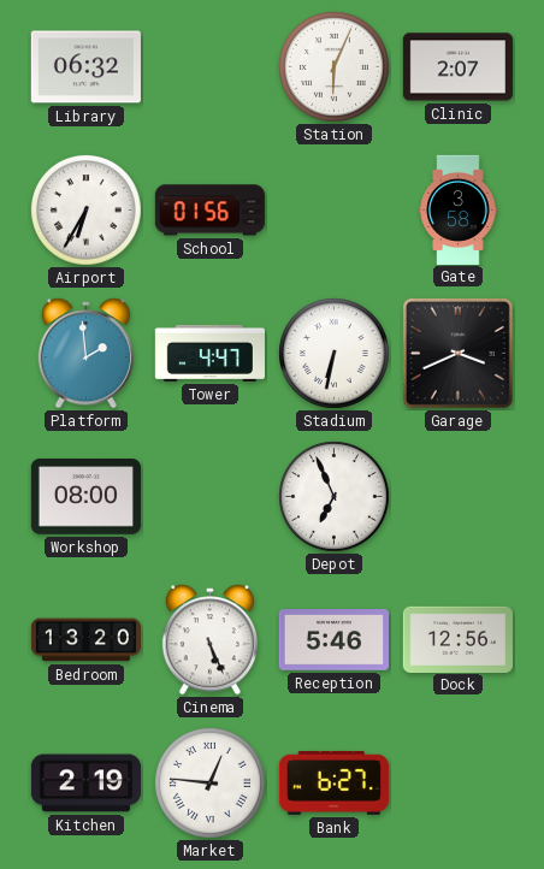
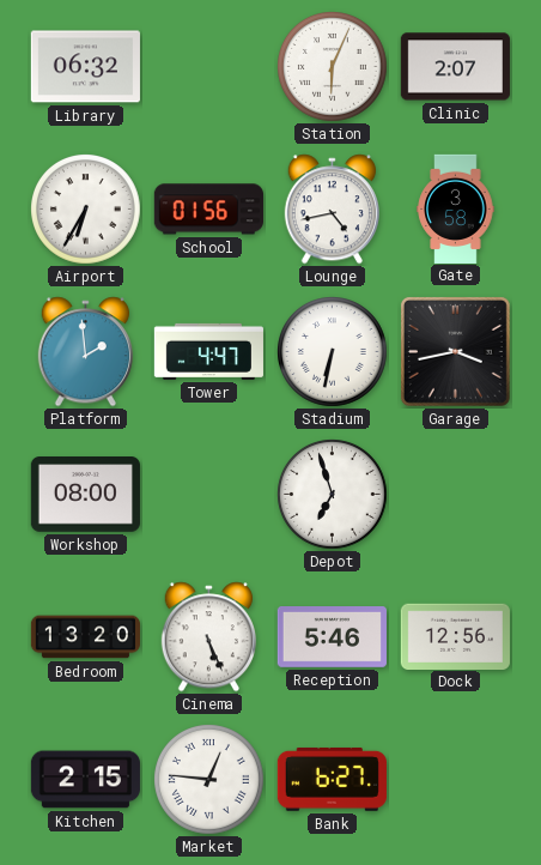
Lounge: none -> 4:43 (332, 210)
Garage: 3:41 -> 3:43 (455, 351)
Depot: 6:56 -> 6:57 (333, 495)
Kitchen: 2:19 -> 2:15 (85, 780)
